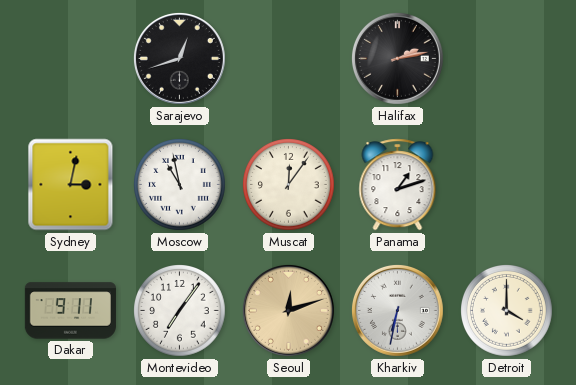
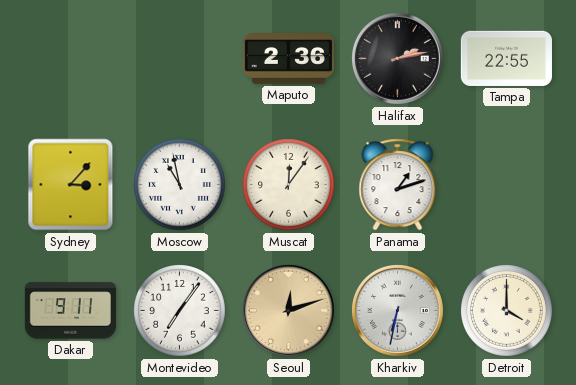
Sarajevo: 12:42 -> none (179, 58)
Maputo: none -> 2:36 (288, 59)
Tampa: none -> 22:55 (506, 58)
Sydney: 3:02 -> 3:07 (71, 185)
